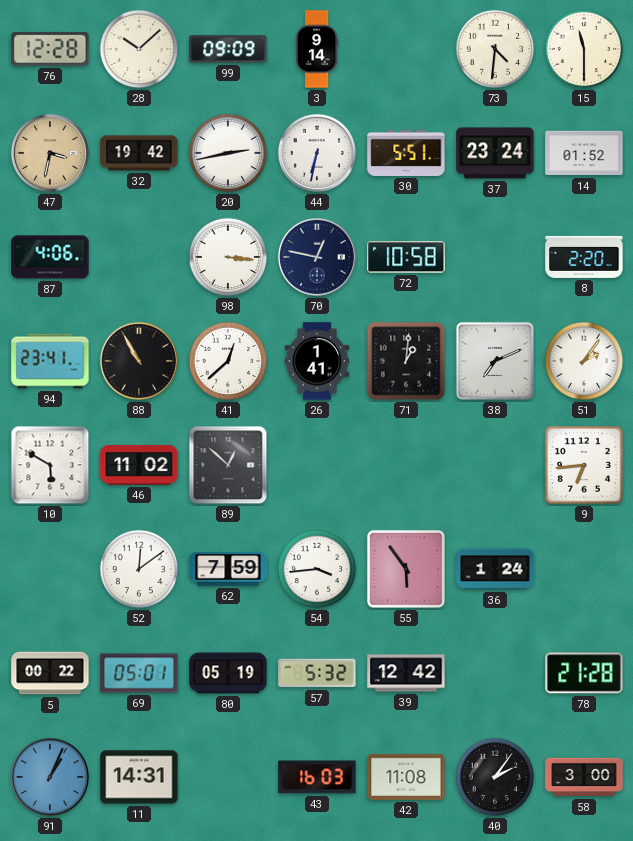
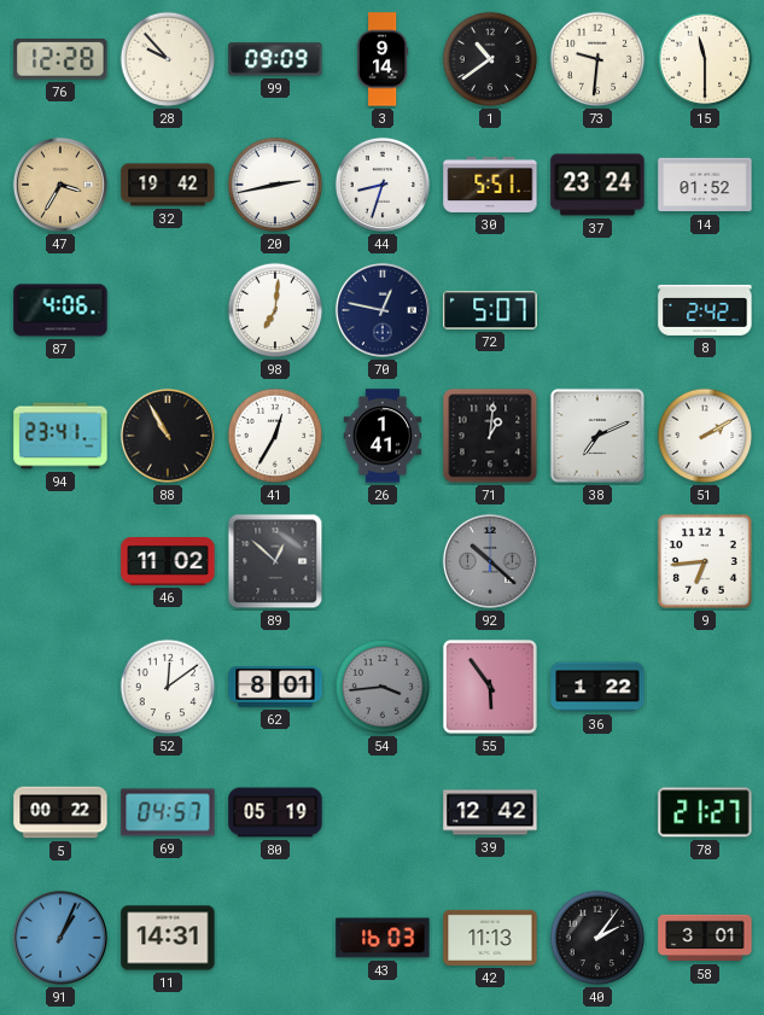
28: 10:08 -> 9:53 (168, 59)
1: none -> 10:39 (490, 59)
73: 4:31 -> 9:31 (597, 59)
47: 3:32 -> 3:35 (60, 185)
44: 6:32 -> 8:33 (383, 185)
98: 3:16 -> 7:01 (275, 310)
72: 10:58 -> 5:07 (490, 310)
8: 2:20 -> 2:42 (705, 310)
41: 12:38 -> 12:35 (275, 436)
51: 2:06 -> 2:10 (705, 436)
10: 5:50 -> none (50, 465)
92: none -> 10:22 (490, 561)
62: 7:59 -> 8:01 (275, 687)
54 dial: white -> grey (383, 687)
36: 1:24 -> 1:22 (597, 687)
69: 05:01 -> 04:57 (168, 812)
57: 5:32 -> none (317, 673)
78: 21:28 -> 21:27 (705, 812)
42: 11:08 -> 11:13 (490, 938)
58: 3:00 -> 3:01 (705, 938)
